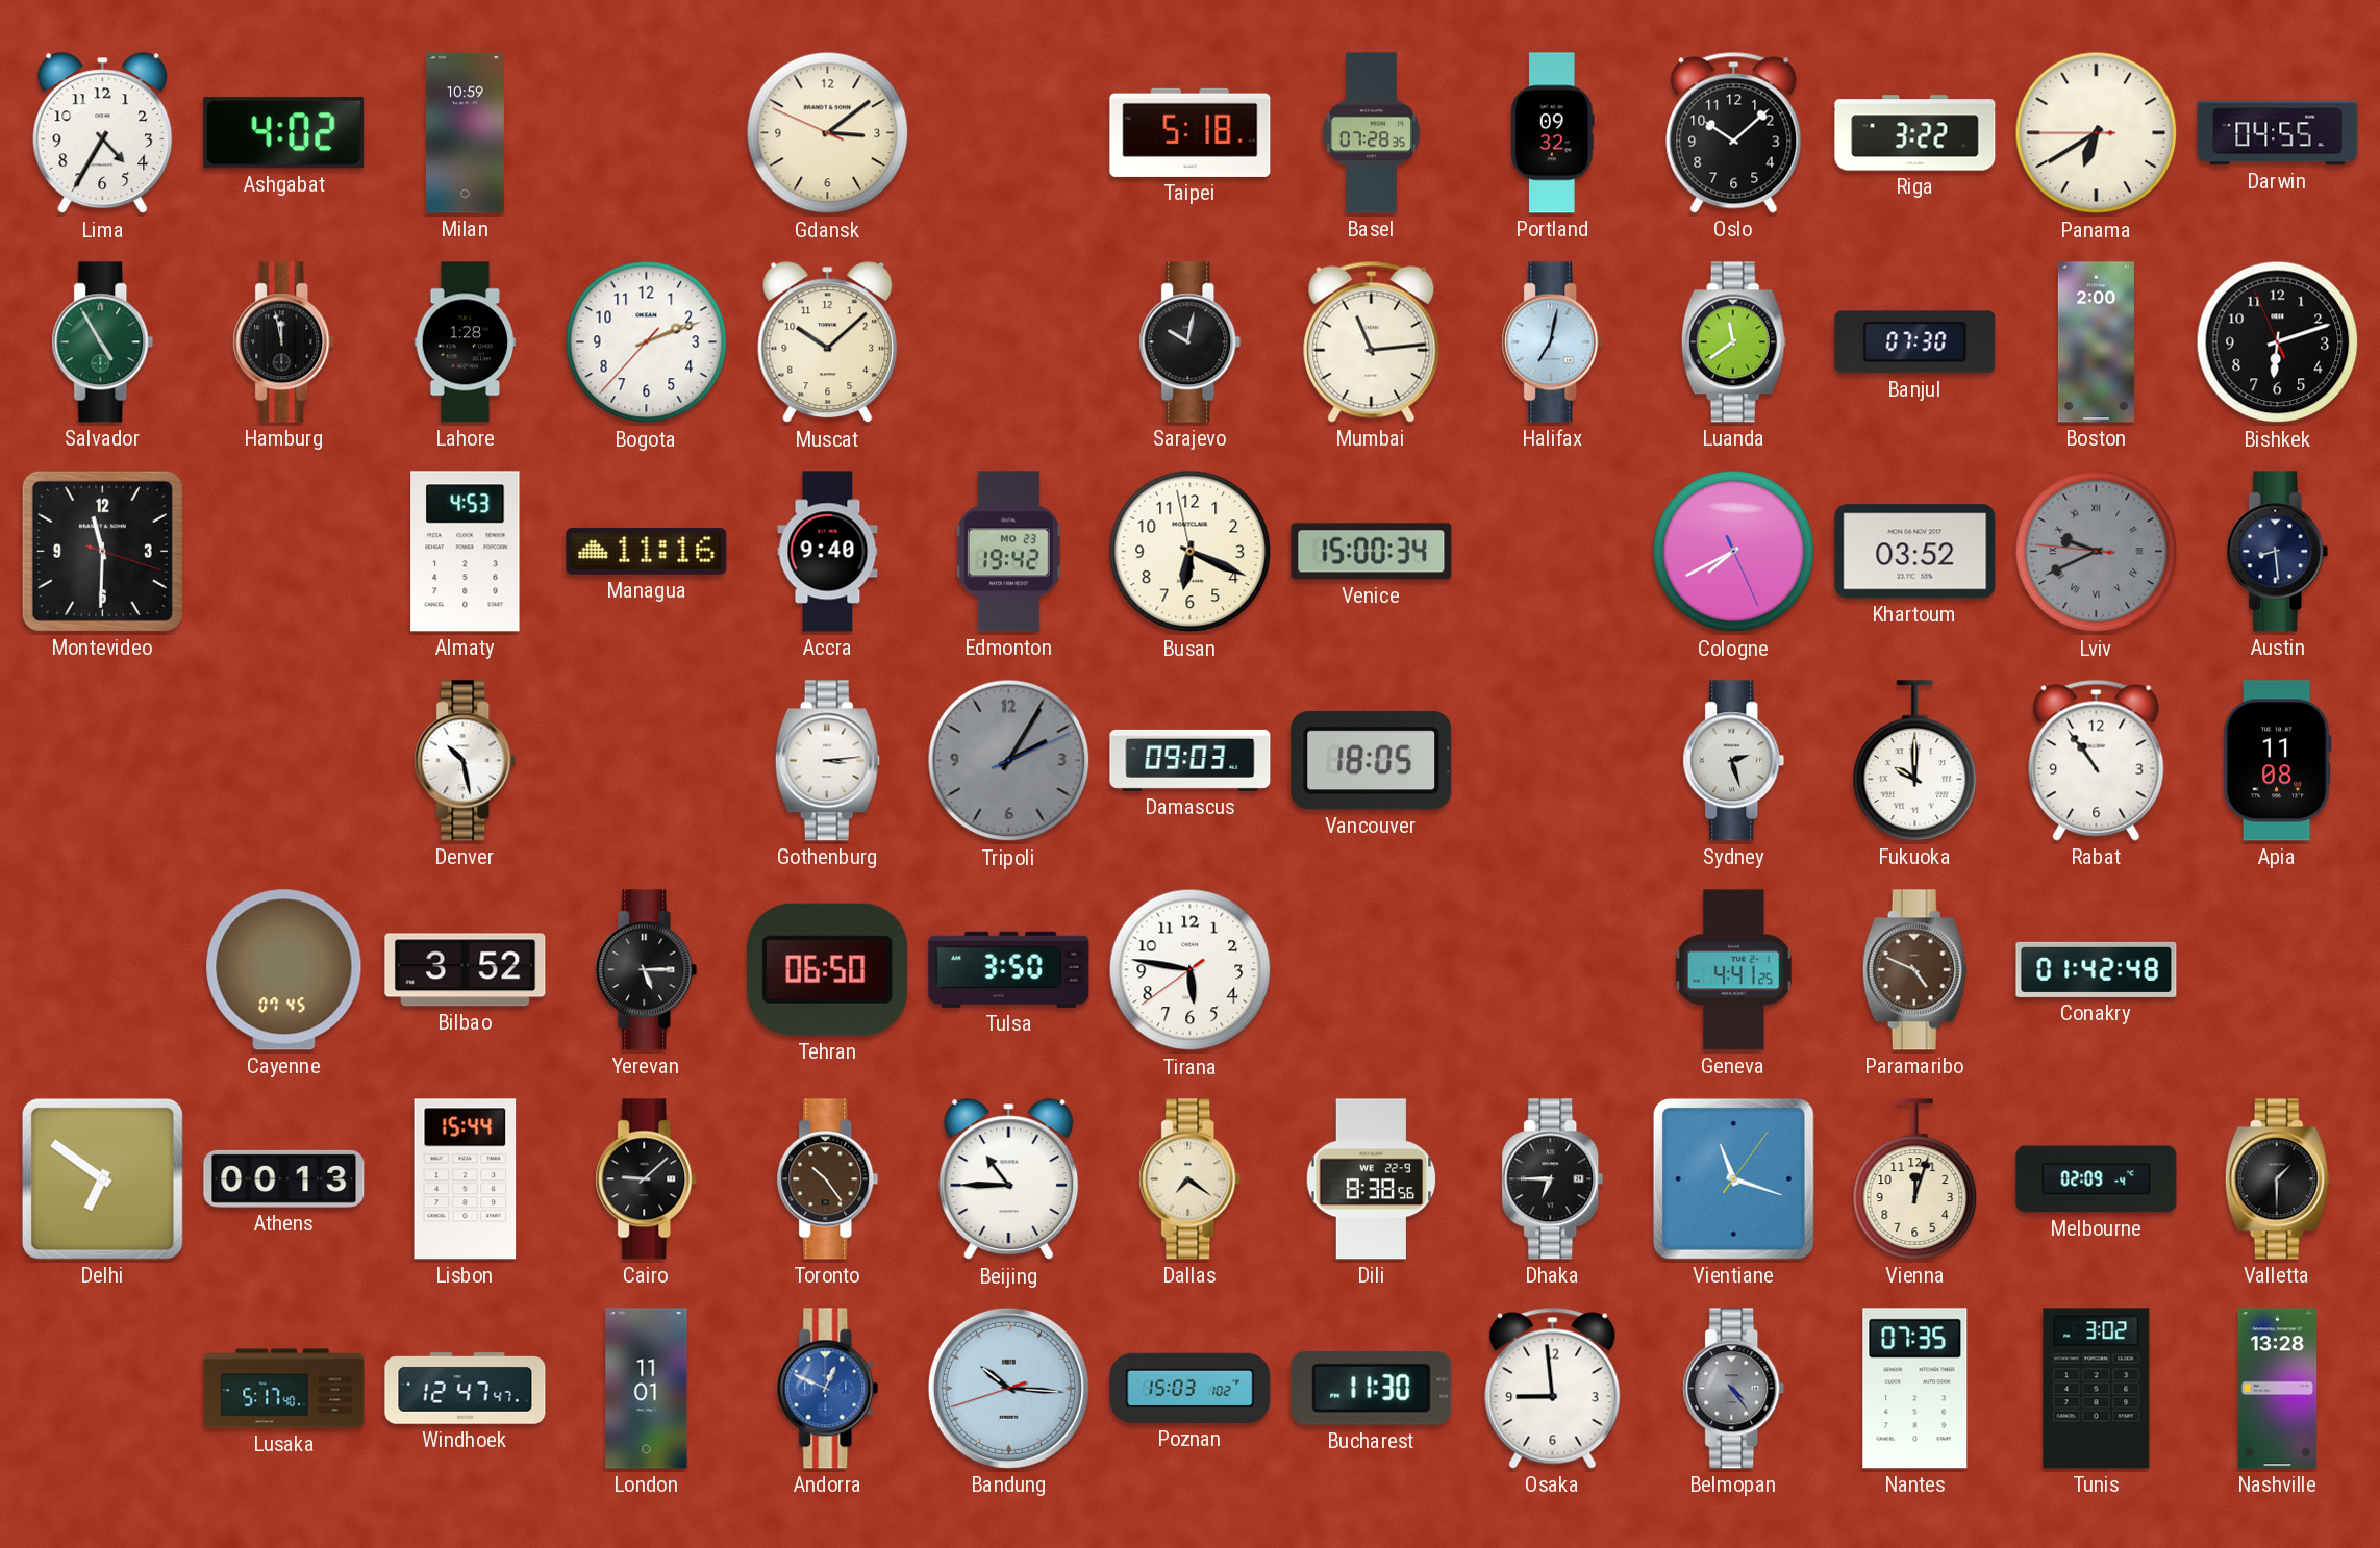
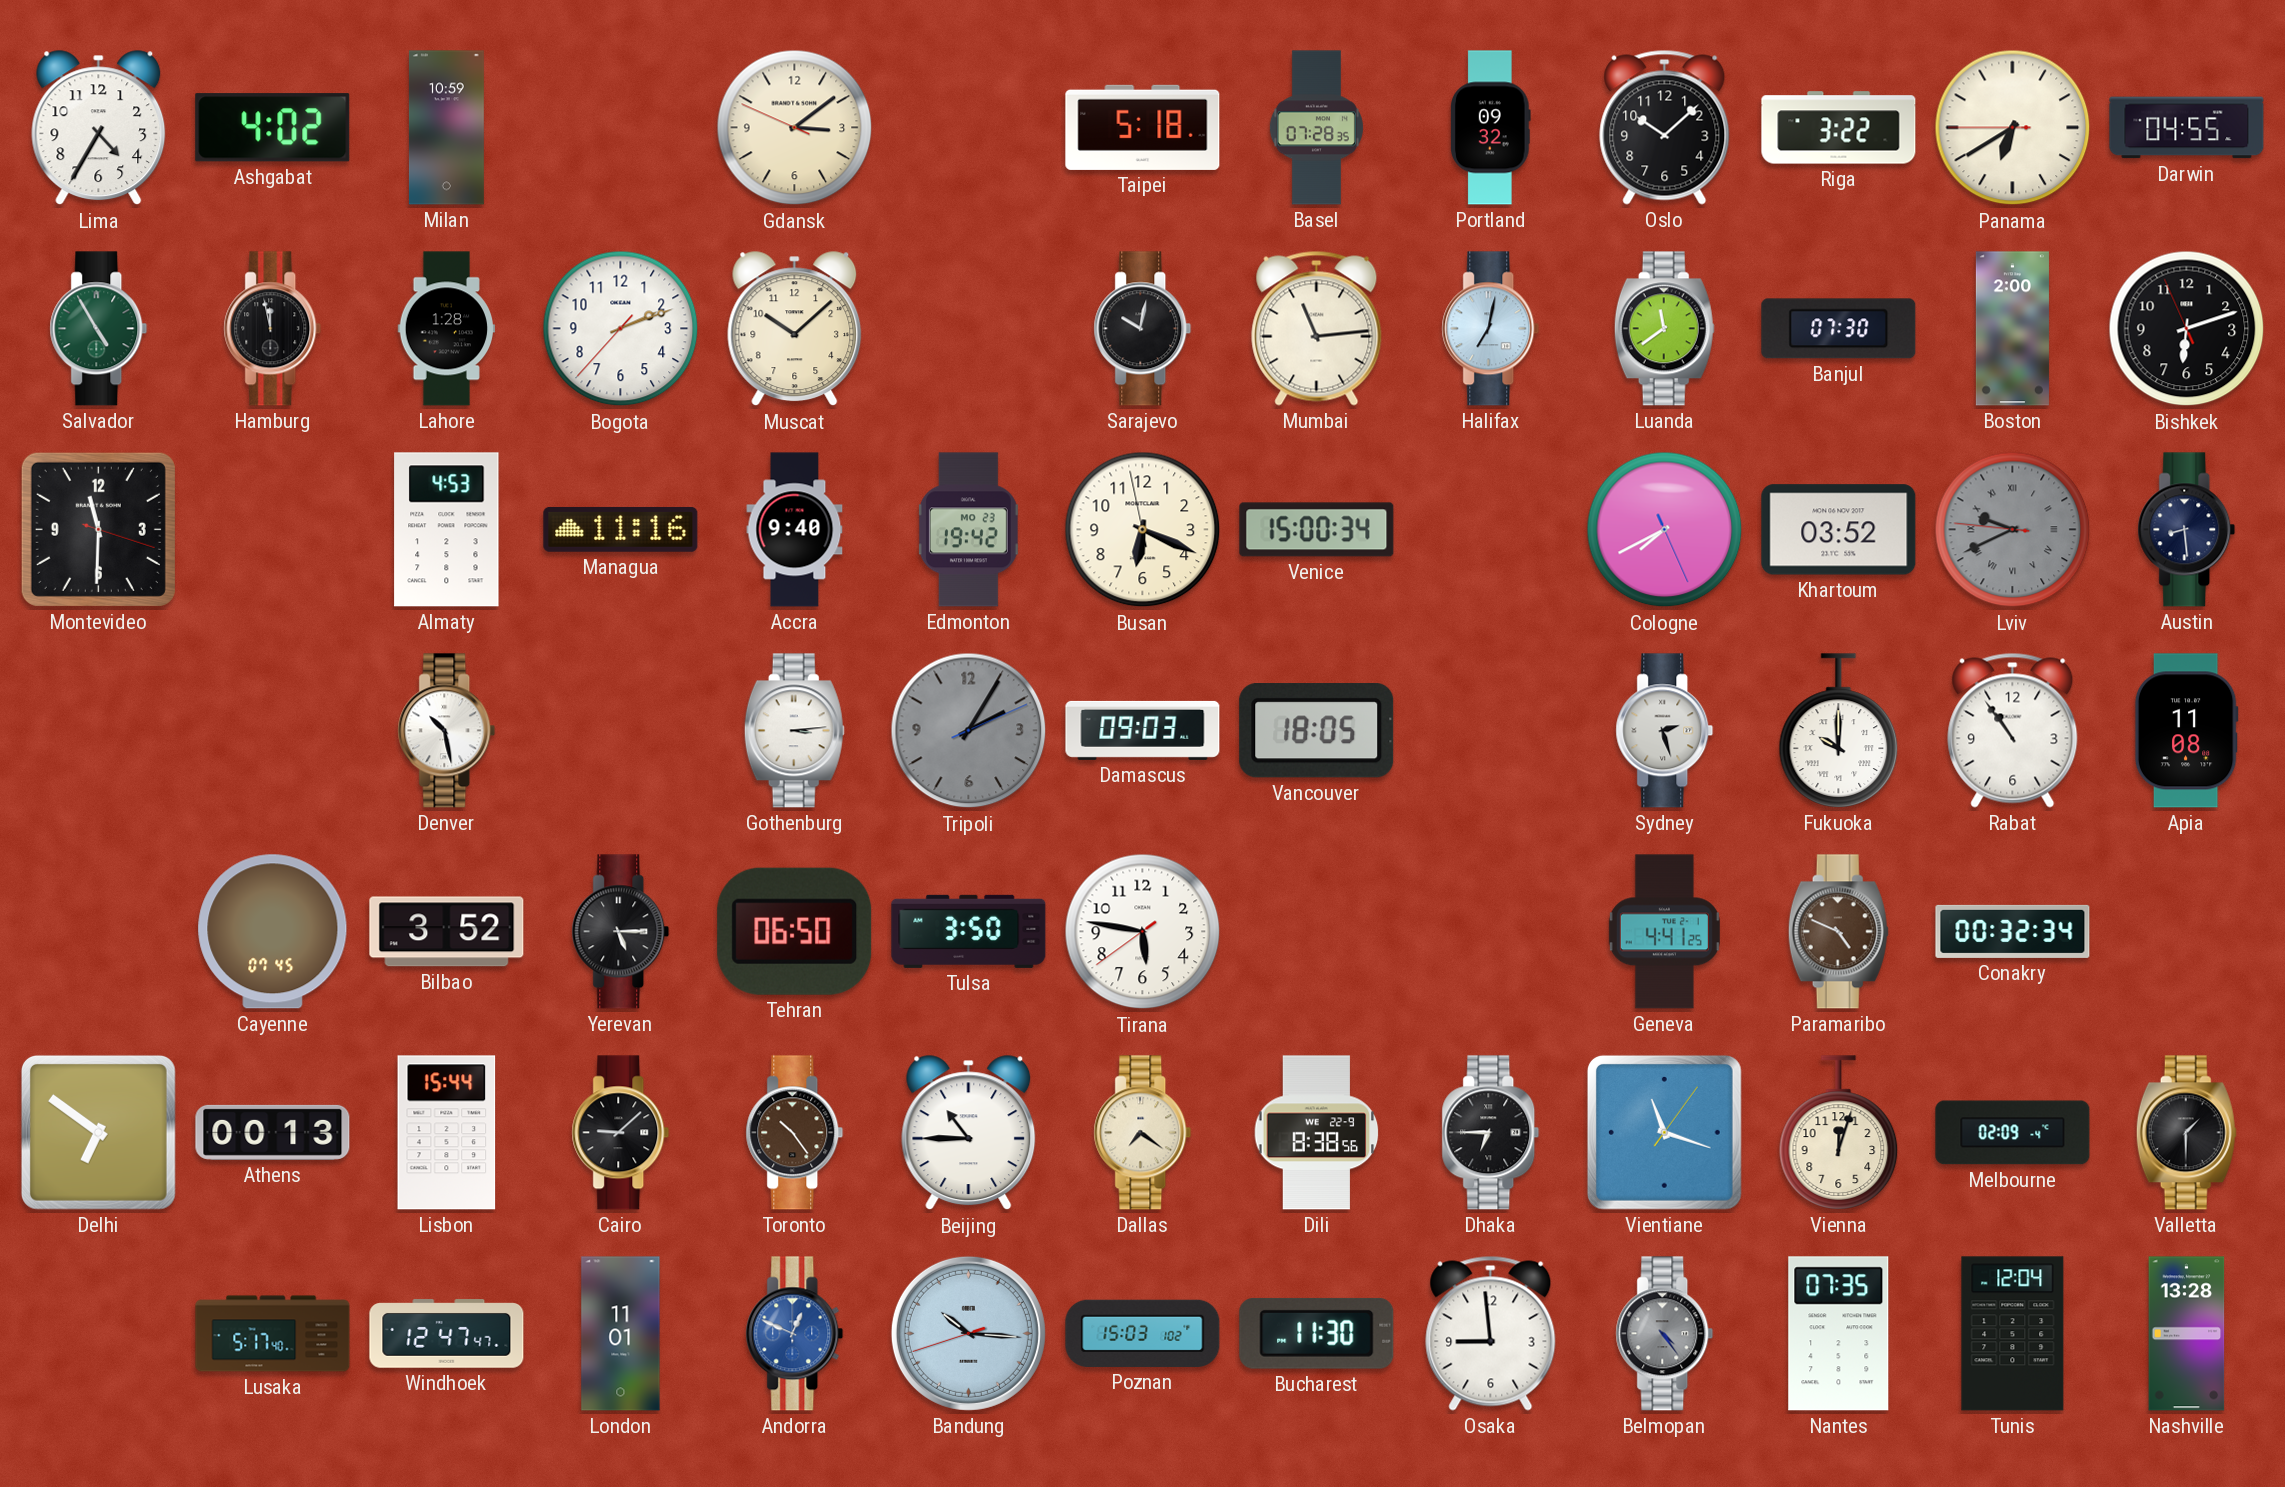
Conakry: 01:42 -> 00:32 (2013, 931)
Tunis: 3:02 -> 12:04 (2013, 1334)
